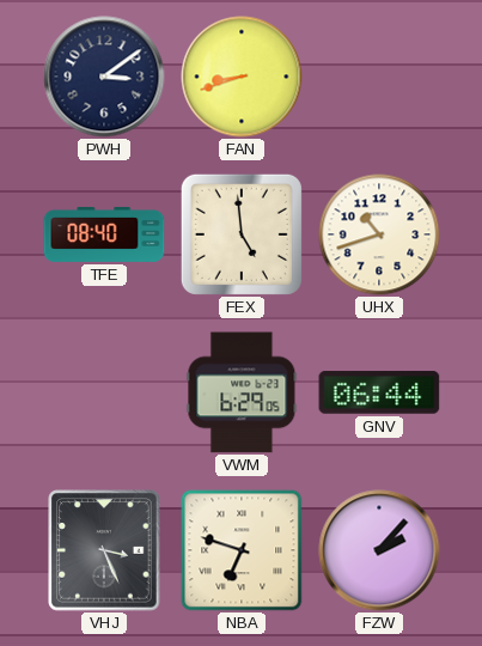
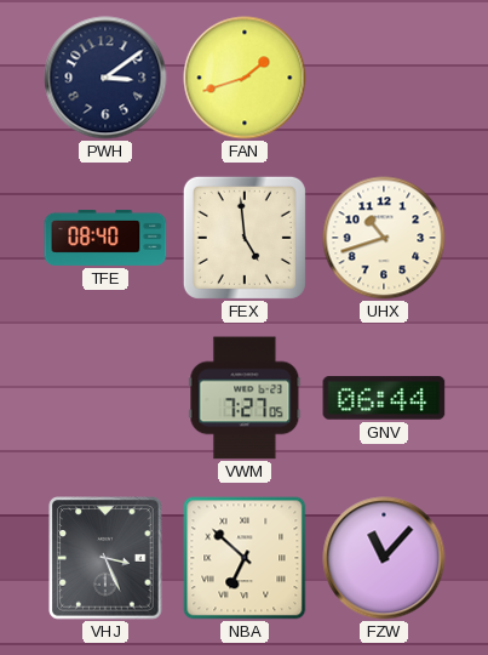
FAN: 8:42 -> 1:42 (245, 78)
VWM: 6:29 -> 7:27 (245, 398)
NBA: 6:48 -> 6:52 (245, 558)
FZW: 2:07 -> 11:07 (384, 558)
